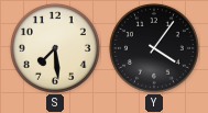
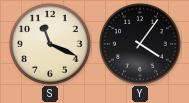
S: 7:29 -> 11:19 (50, 44)
